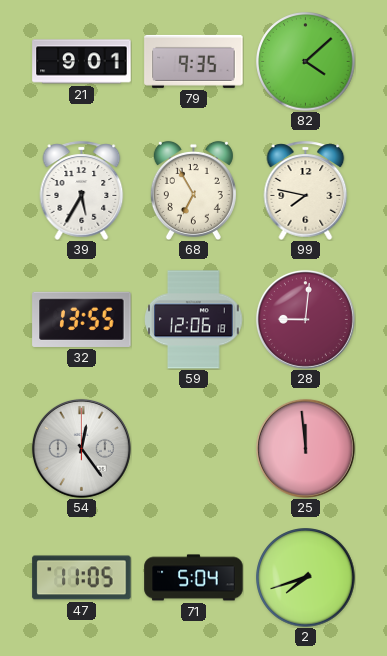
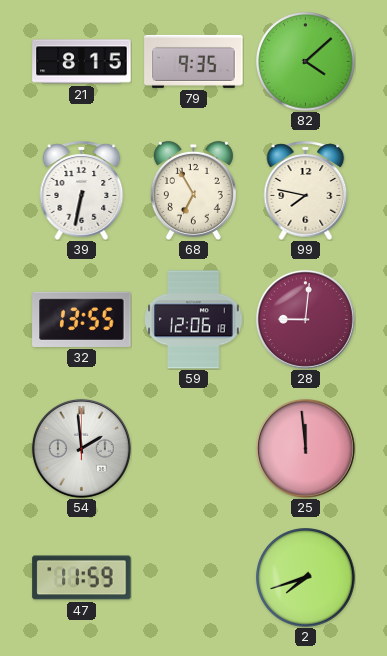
21: 9:01 -> 8:15 (82, 62)
39: 5:35 -> 6:32 (82, 190)
54: 12:24 -> 1:59 (81, 448)
47: 11:05 -> 11:59 (82, 578)
71: 5:04 -> none (194, 578)
